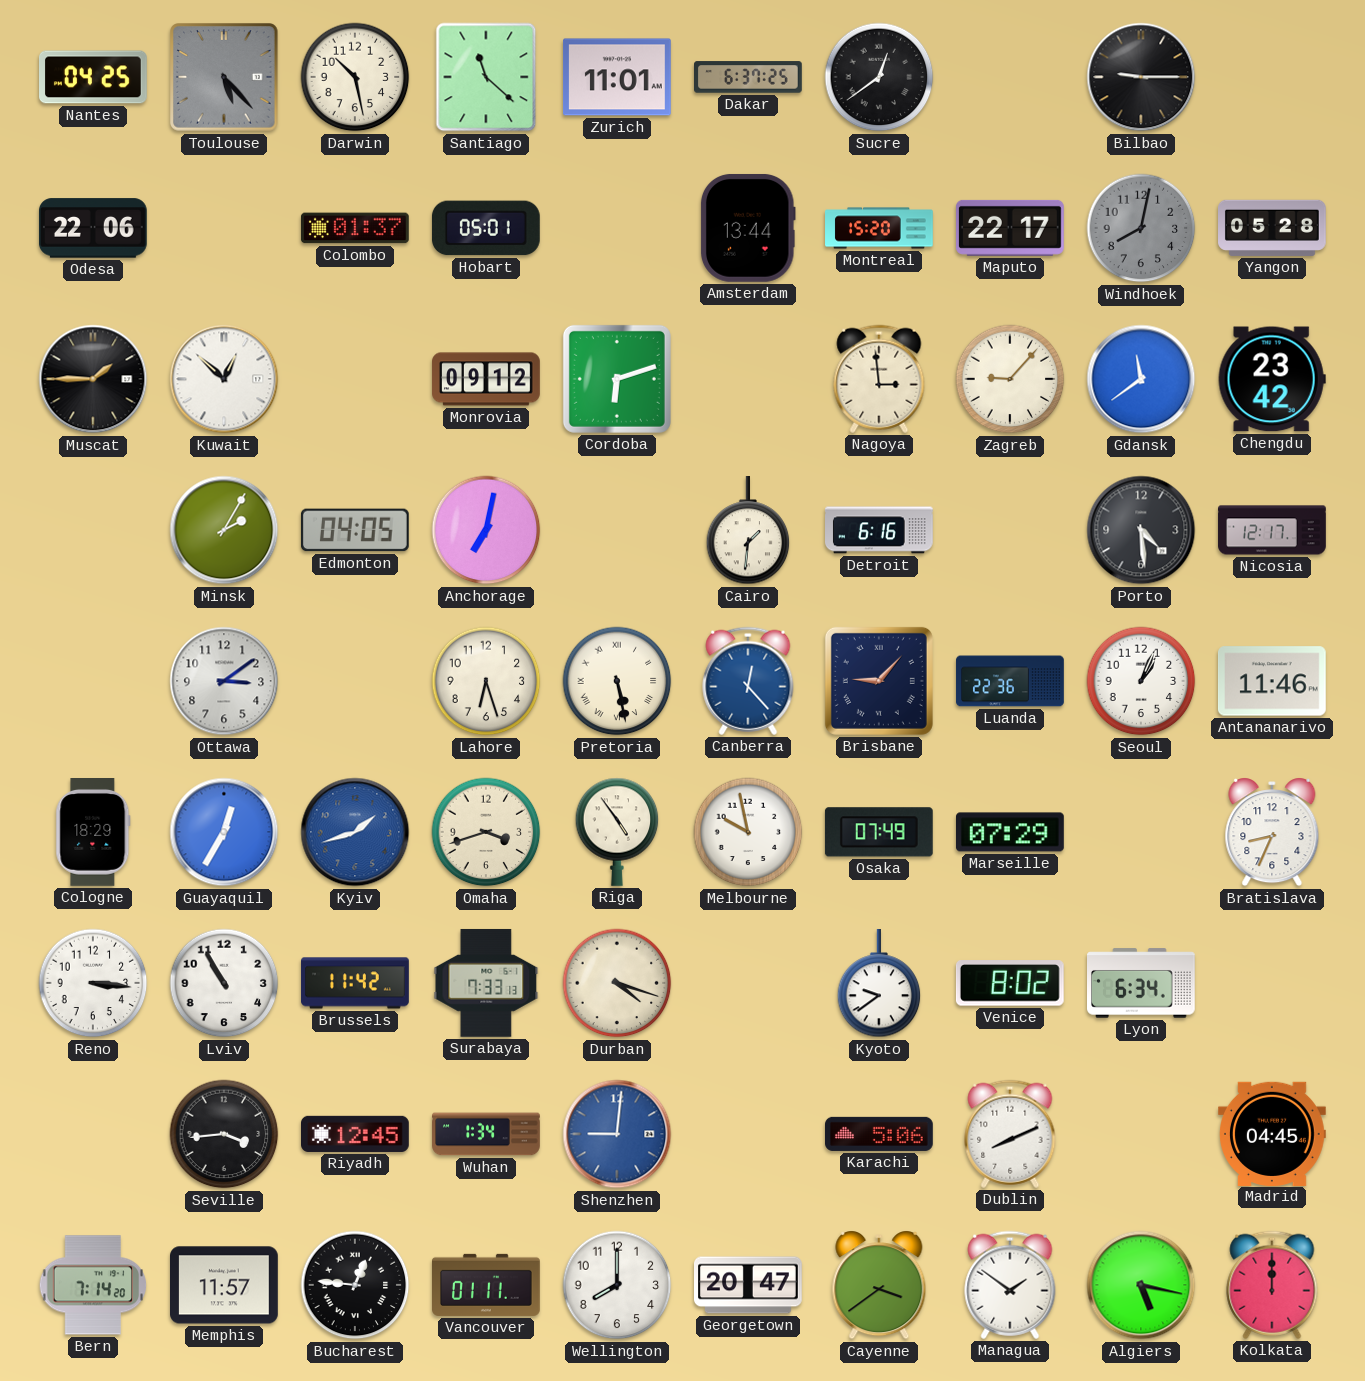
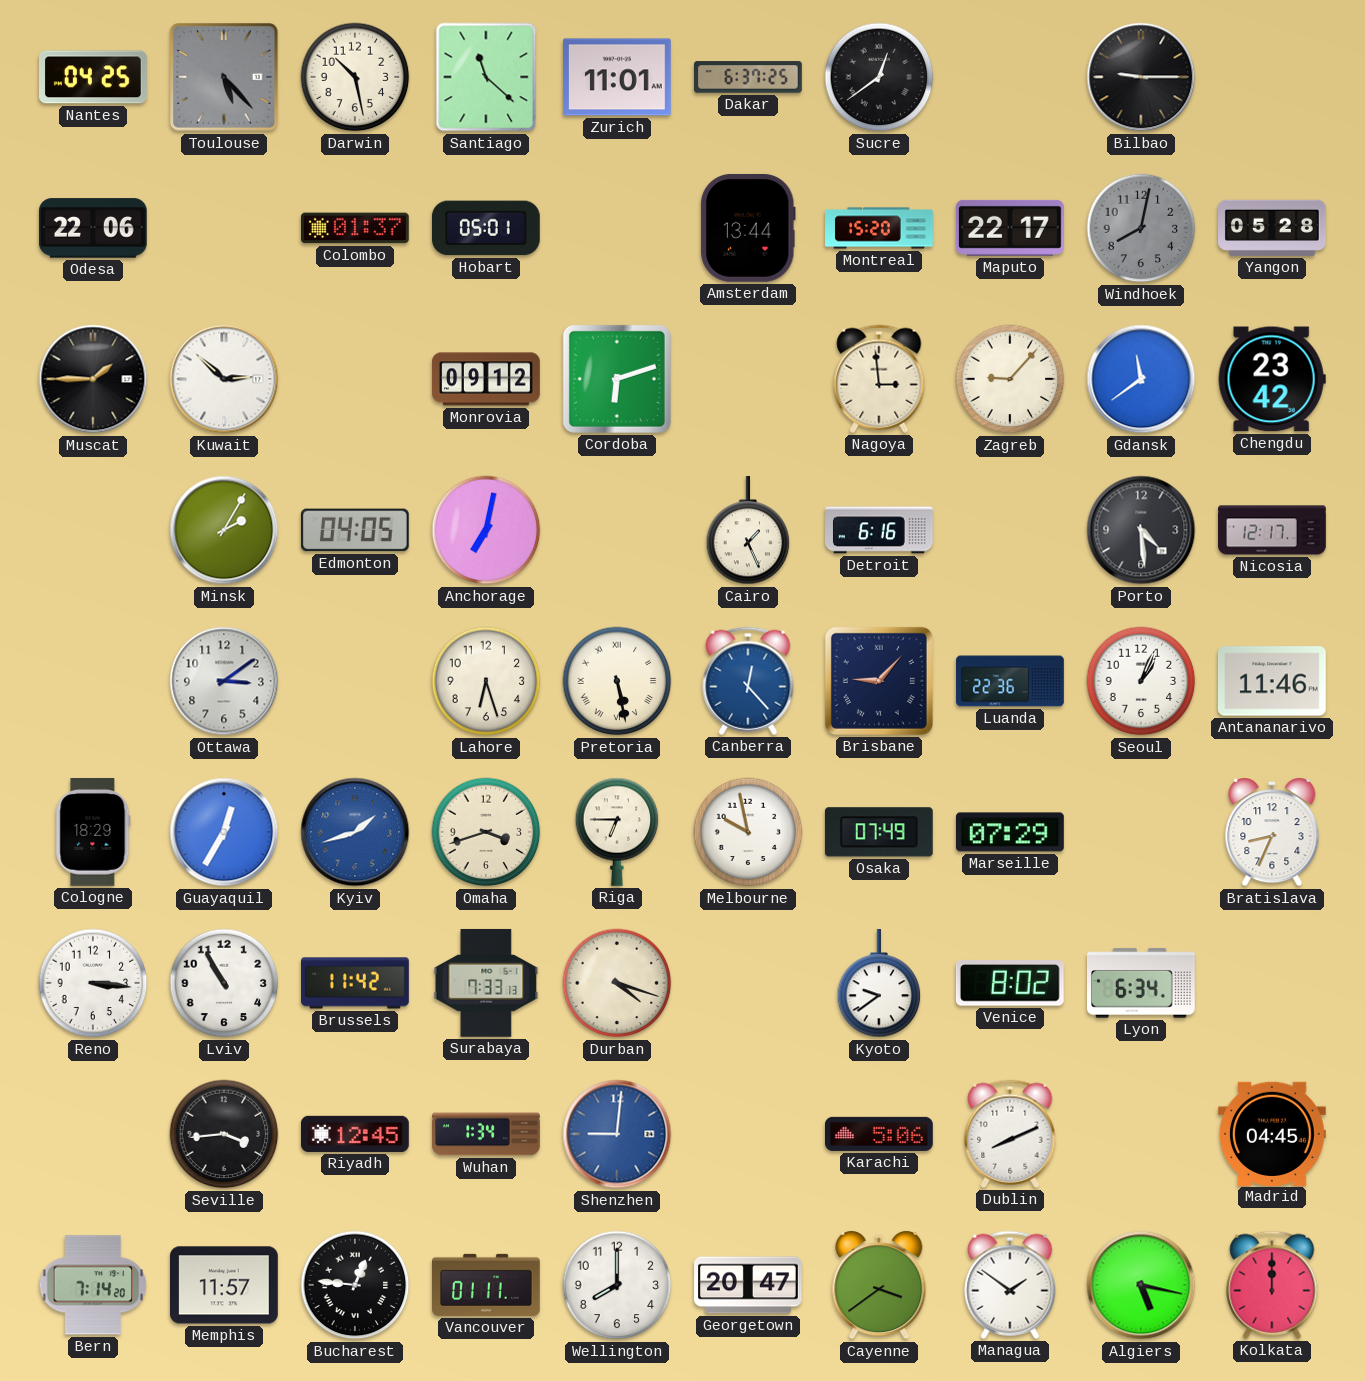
Kuwait: 12:52 -> 2:52 (224, 379)
Cairo: 1:31 -> 1:26 (748, 531)
Riga: 4:54 -> 6:45 (617, 832)
